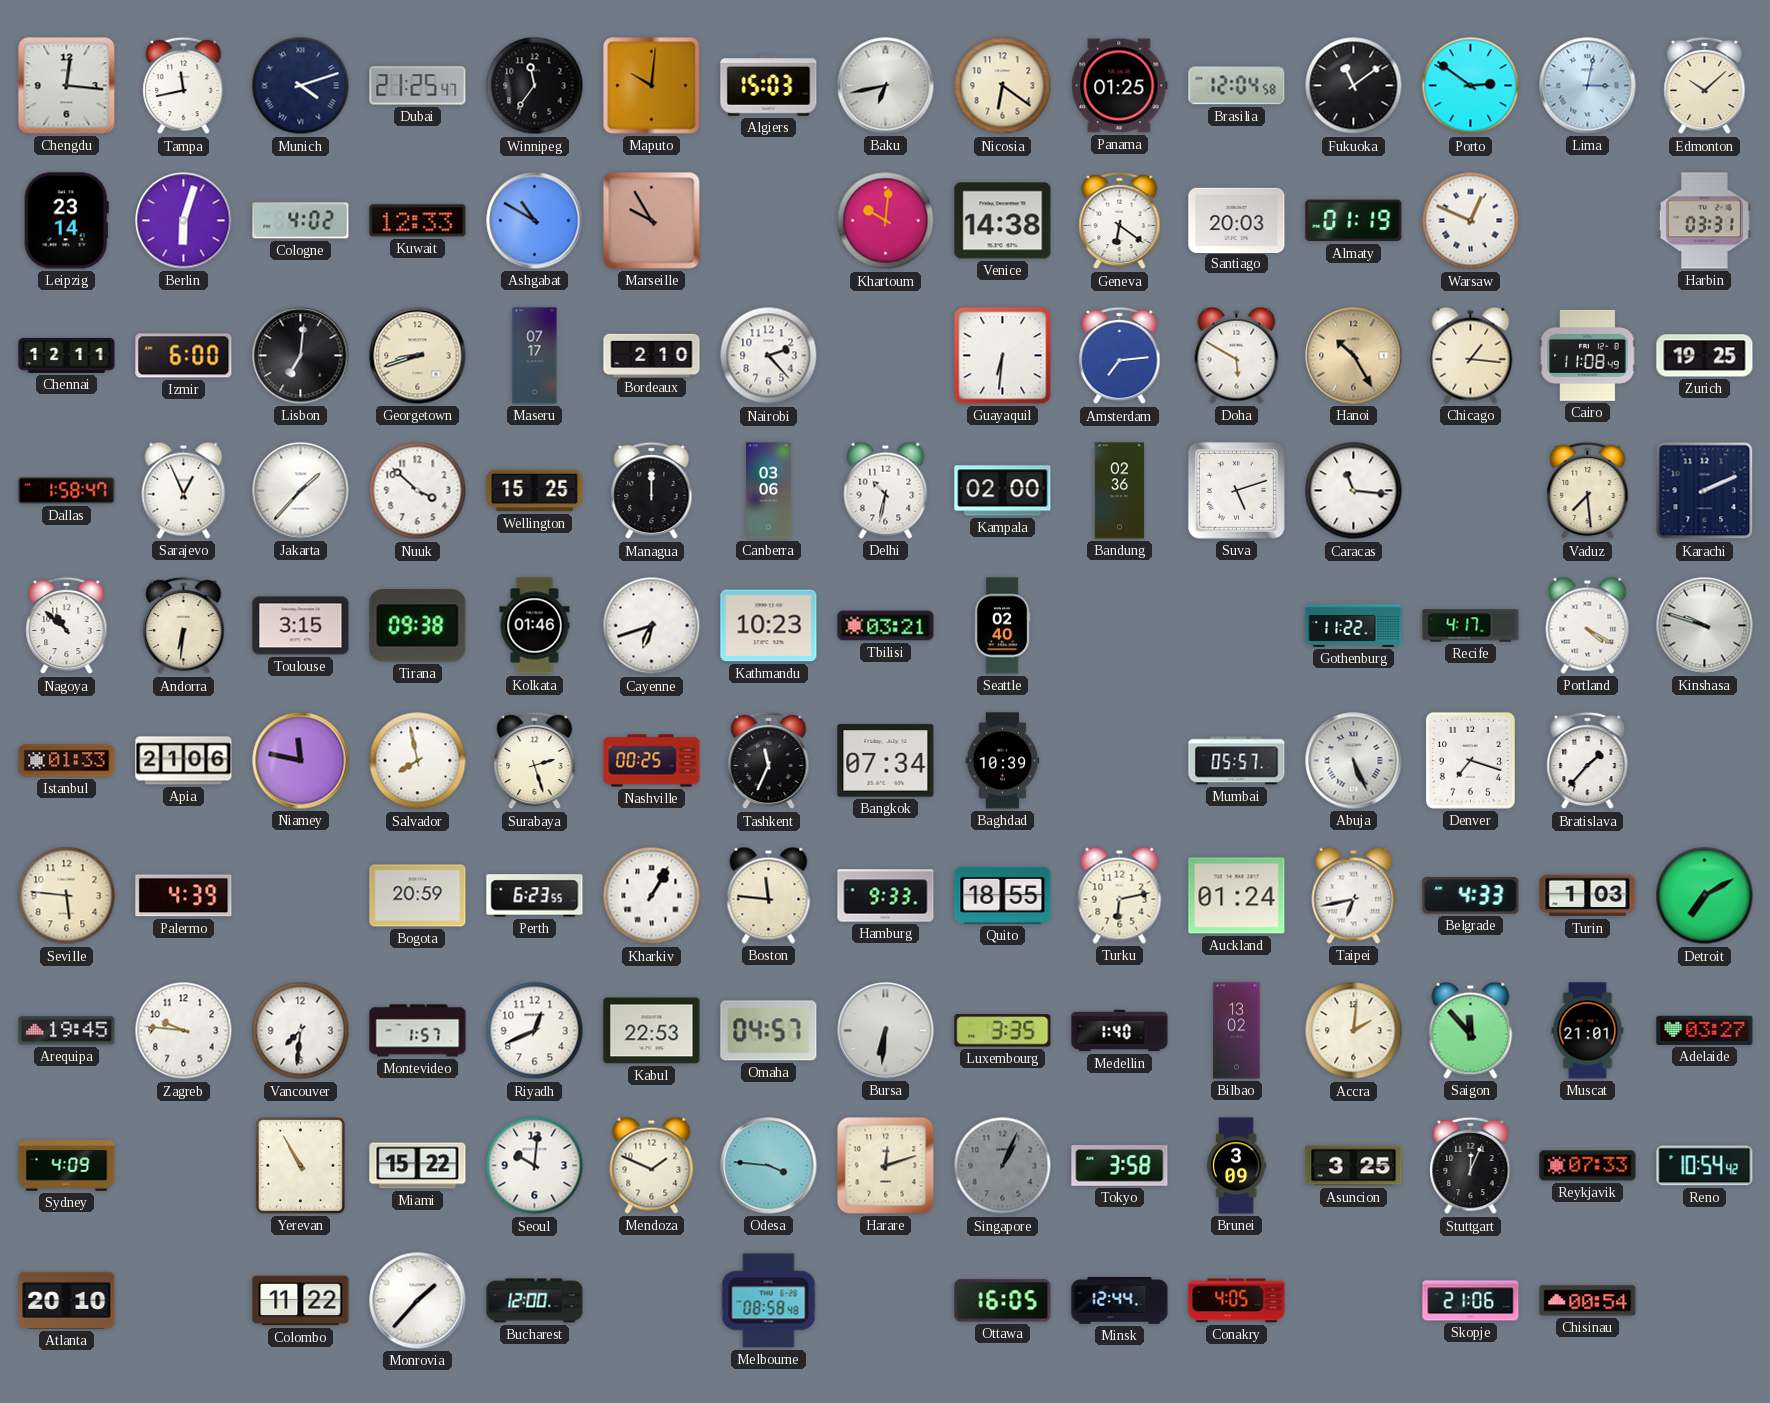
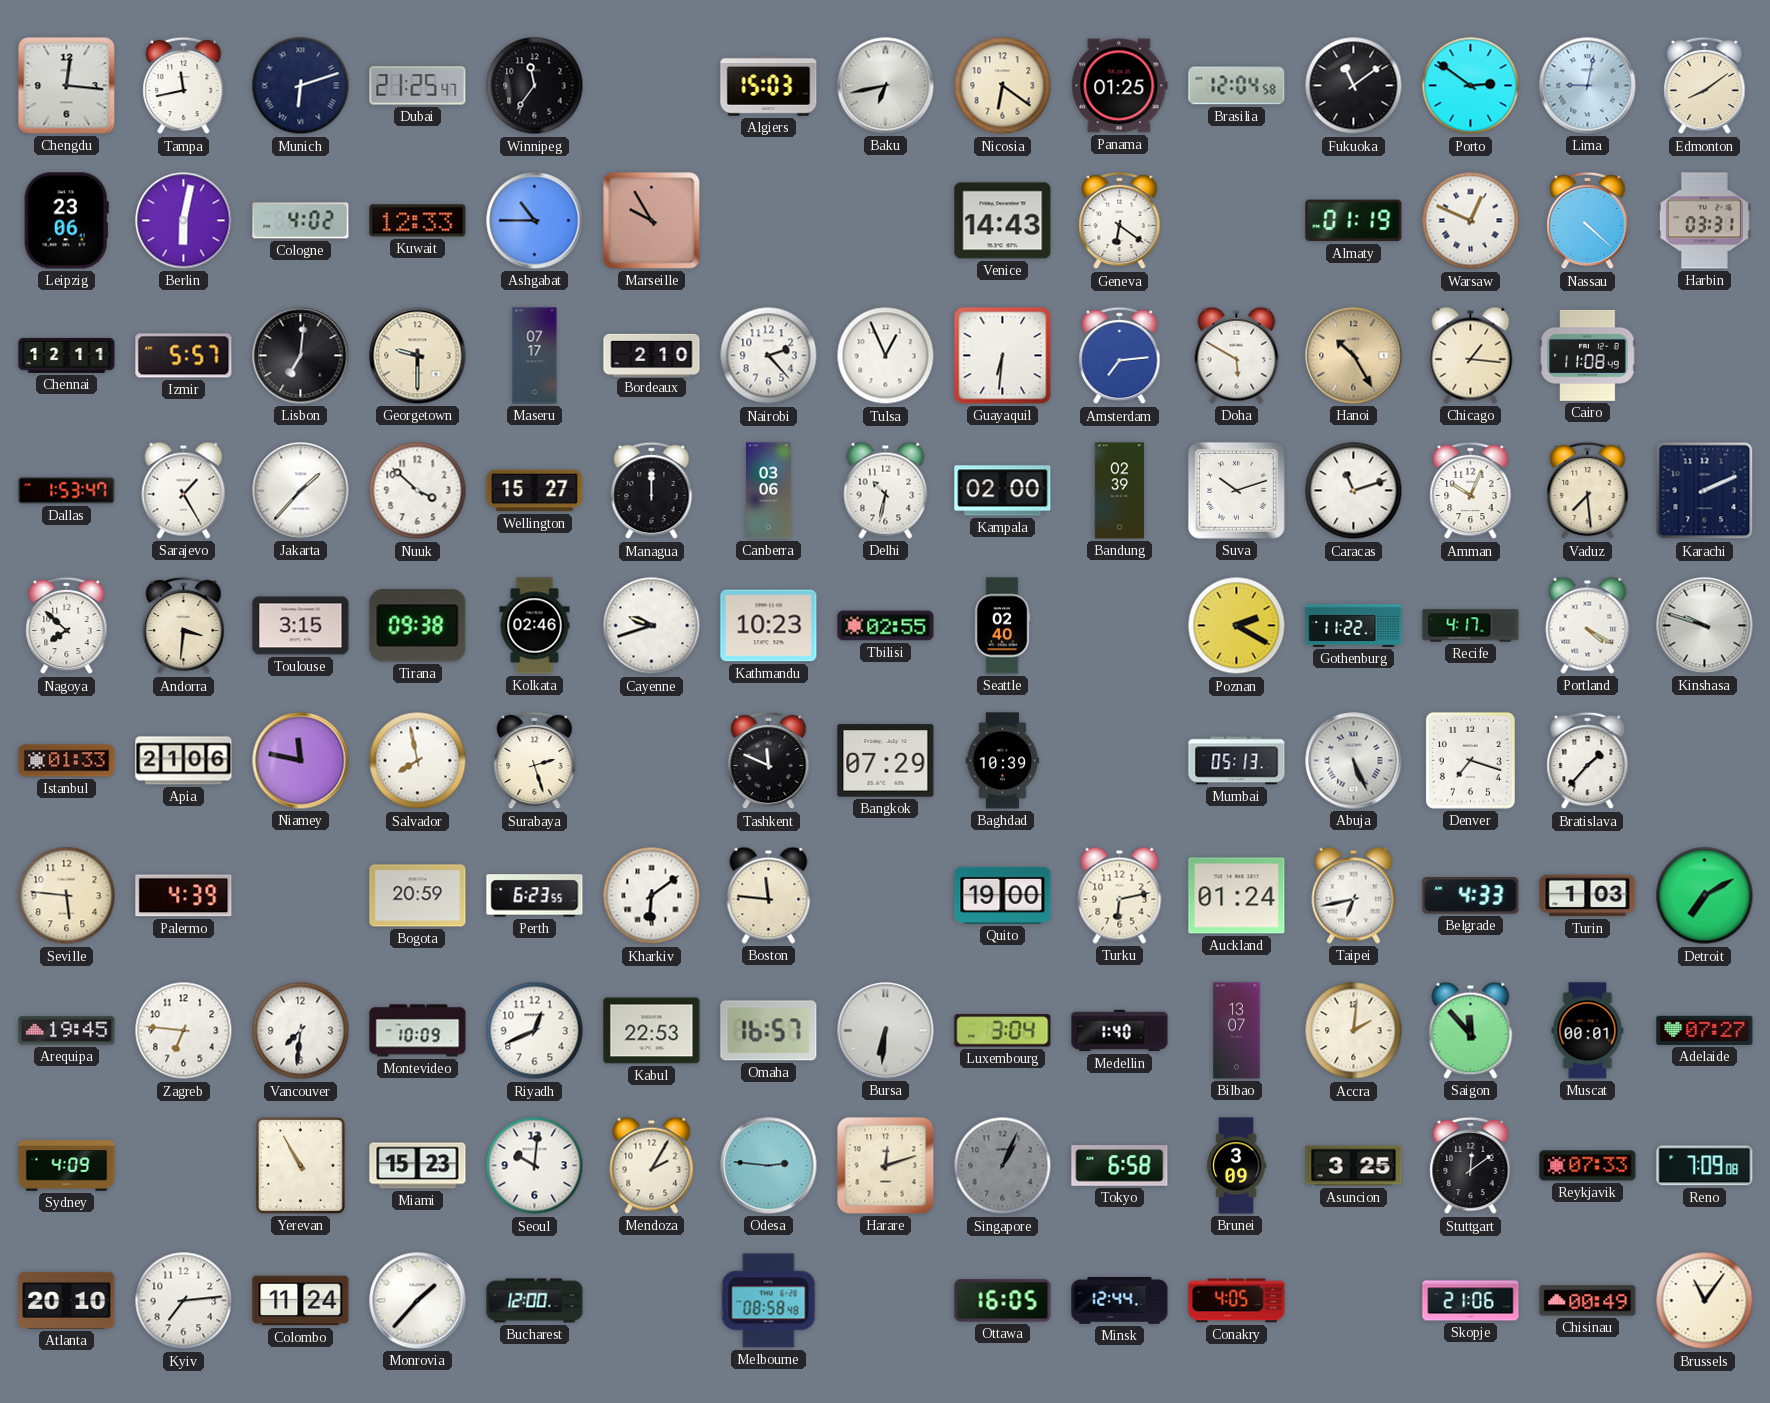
Munich: 4:12 -> 6:12 (301, 86)
Maputo: 10:01 -> none (652, 86)
Lima: 3:02 -> 9:02 (1588, 86)
Edmonton: 10:08 -> 8:09 (1705, 86)
Leipzig: 23:14 -> 23:06 (66, 221)
Berlin: 6:03 -> 6:02 (184, 221)
Ashgabat: 10:50 -> 10:45 (535, 221)
Khartoum: 10:01 -> none (886, 221)
Venice: 14:38 -> 14:43 (1003, 221)
Santiago: 20:03 -> none (1237, 220)
Nassau: none -> 4:22 (1588, 221)
Izmir: 6:00 -> 5:57 (184, 356)
Georgetown: 8:42 -> 9:30 (418, 356)
Tulsa: none -> 12:56 (886, 356)
Zurich: 19:25 -> none (1705, 356)
Dallas: 1:58 -> 1:53 (67, 491)
Sarajevo: 12:56 -> 1:25 (184, 490)
Wellington: 15:25 -> 15:27 (535, 491)
Bandung: 02:36 -> 02:39 (1120, 491)
Suva: 5:12 -> 10:12 (1236, 490)
Caracas: 11:16 -> 11:12 (1354, 491)
Amman: none -> 10:04 (1471, 491)
Nagoya: 10:52 -> 7:52 (67, 626)
Andorra: 6:31 -> 3:31 (184, 626)
Kolkata: 01:46 -> 02:46 (535, 626)
Cayenne: 6:42 -> 9:42 (652, 626)
Tbilisi: 03:21 -> 02:55 (886, 626)
Poznan: none -> 2:20 (1237, 626)
Nashville: 00:25 -> none (652, 761)
Tashkent: 11:34 -> 11:49 (769, 761)
Bangkok: 07:34 -> 07:29 (886, 761)
Mumbai: 05:57 -> 05:13 (1237, 761)
Kharkiv: 1:05 -> 6:09 (652, 896)
Hamburg: 9:33 -> none (886, 896)
Quito: 18:55 -> 19:00 (1003, 895)
Zagreb: 9:46 -> 6:46 (184, 1031)
Montevideo: 1:57 -> 10:09 (418, 1031)
Omaha: 04:57 -> 16:57 (769, 1031)
Luxembourg: 3:35 -> 3:04 (1003, 1031)
Bilbao: 13:02 -> 13:07 (1237, 1031)
Muscat: 21:01 -> 00:01 (1588, 1031)
Adelaide: 03:27 -> 07:27 (1705, 1030)
Miami: 15:22 -> 15:23 (418, 1166)
Mendoza: 1:49 -> 2:05 (652, 1165)
Odesa: 3:46 -> 2:46 (769, 1166)
Tokyo: 3:58 -> 6:58 (1120, 1166)
Stuttgart: 12:04 -> 12:09 (1471, 1166)
Reno: 10:54 -> 7:09 (1705, 1166)
Kyiv: none -> 7:14 (184, 1301)
Colombo: 11:22 -> 11:24 (301, 1301)
Chisinau: 00:54 -> 00:49 (1588, 1301)
Brussels: none -> 11:06 (1705, 1301)
